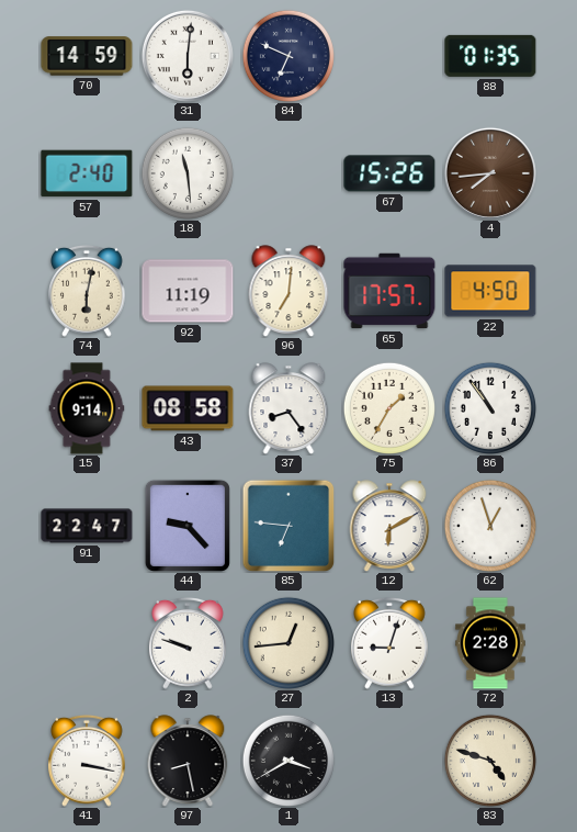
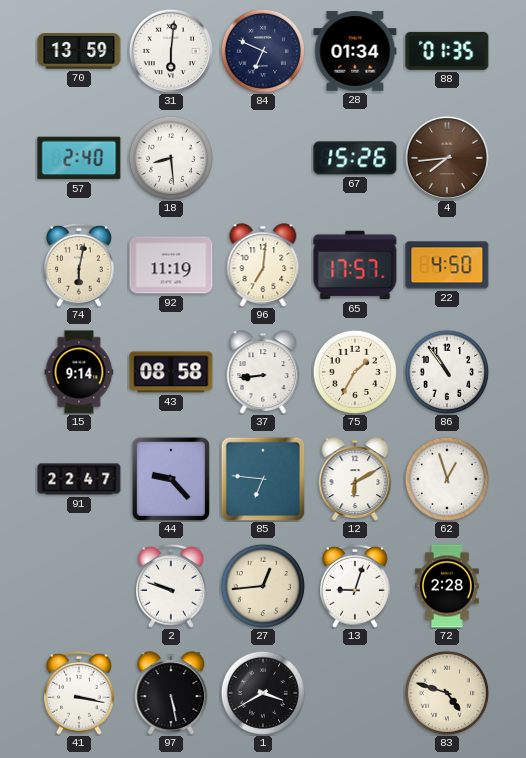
70: 14:59 -> 13:59 (79, 51)
28: none -> 01:34 (355, 51)
18: 11:29 -> 8:29 (171, 158)
37: 8:24 -> 8:44 (263, 372)
97: 8:28 -> 5:28 (171, 693)
